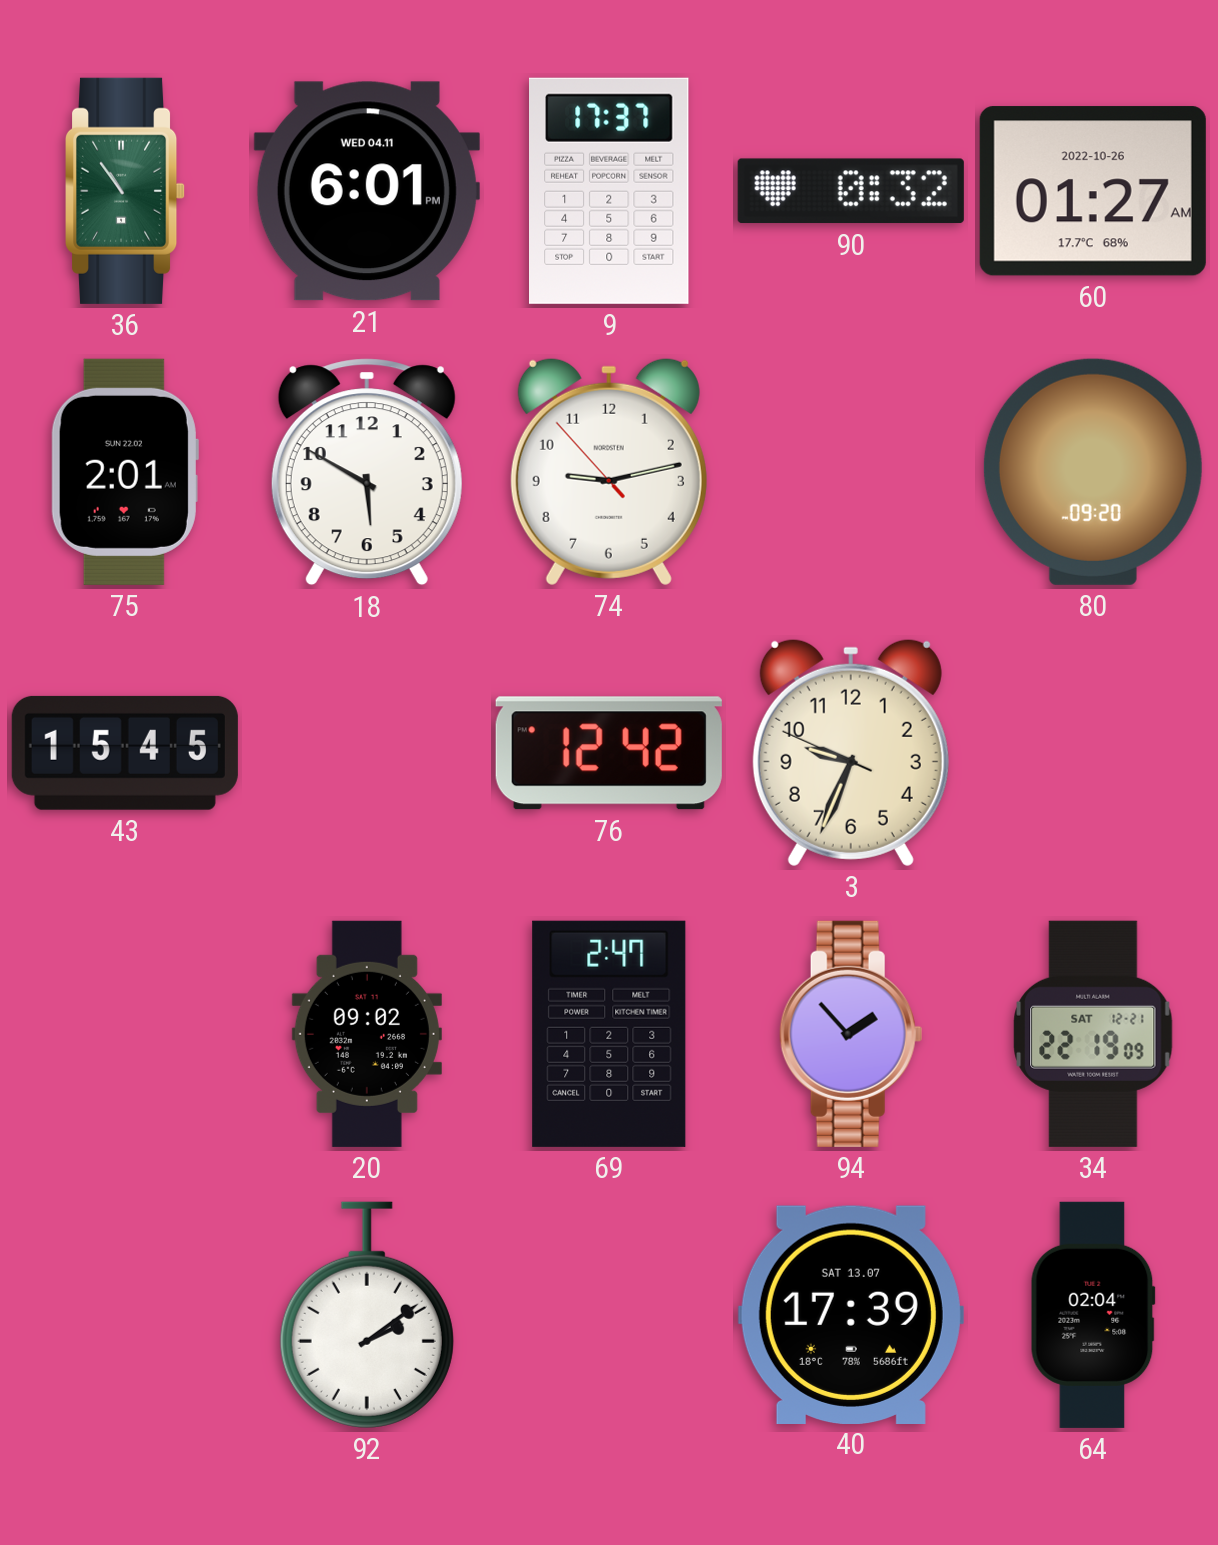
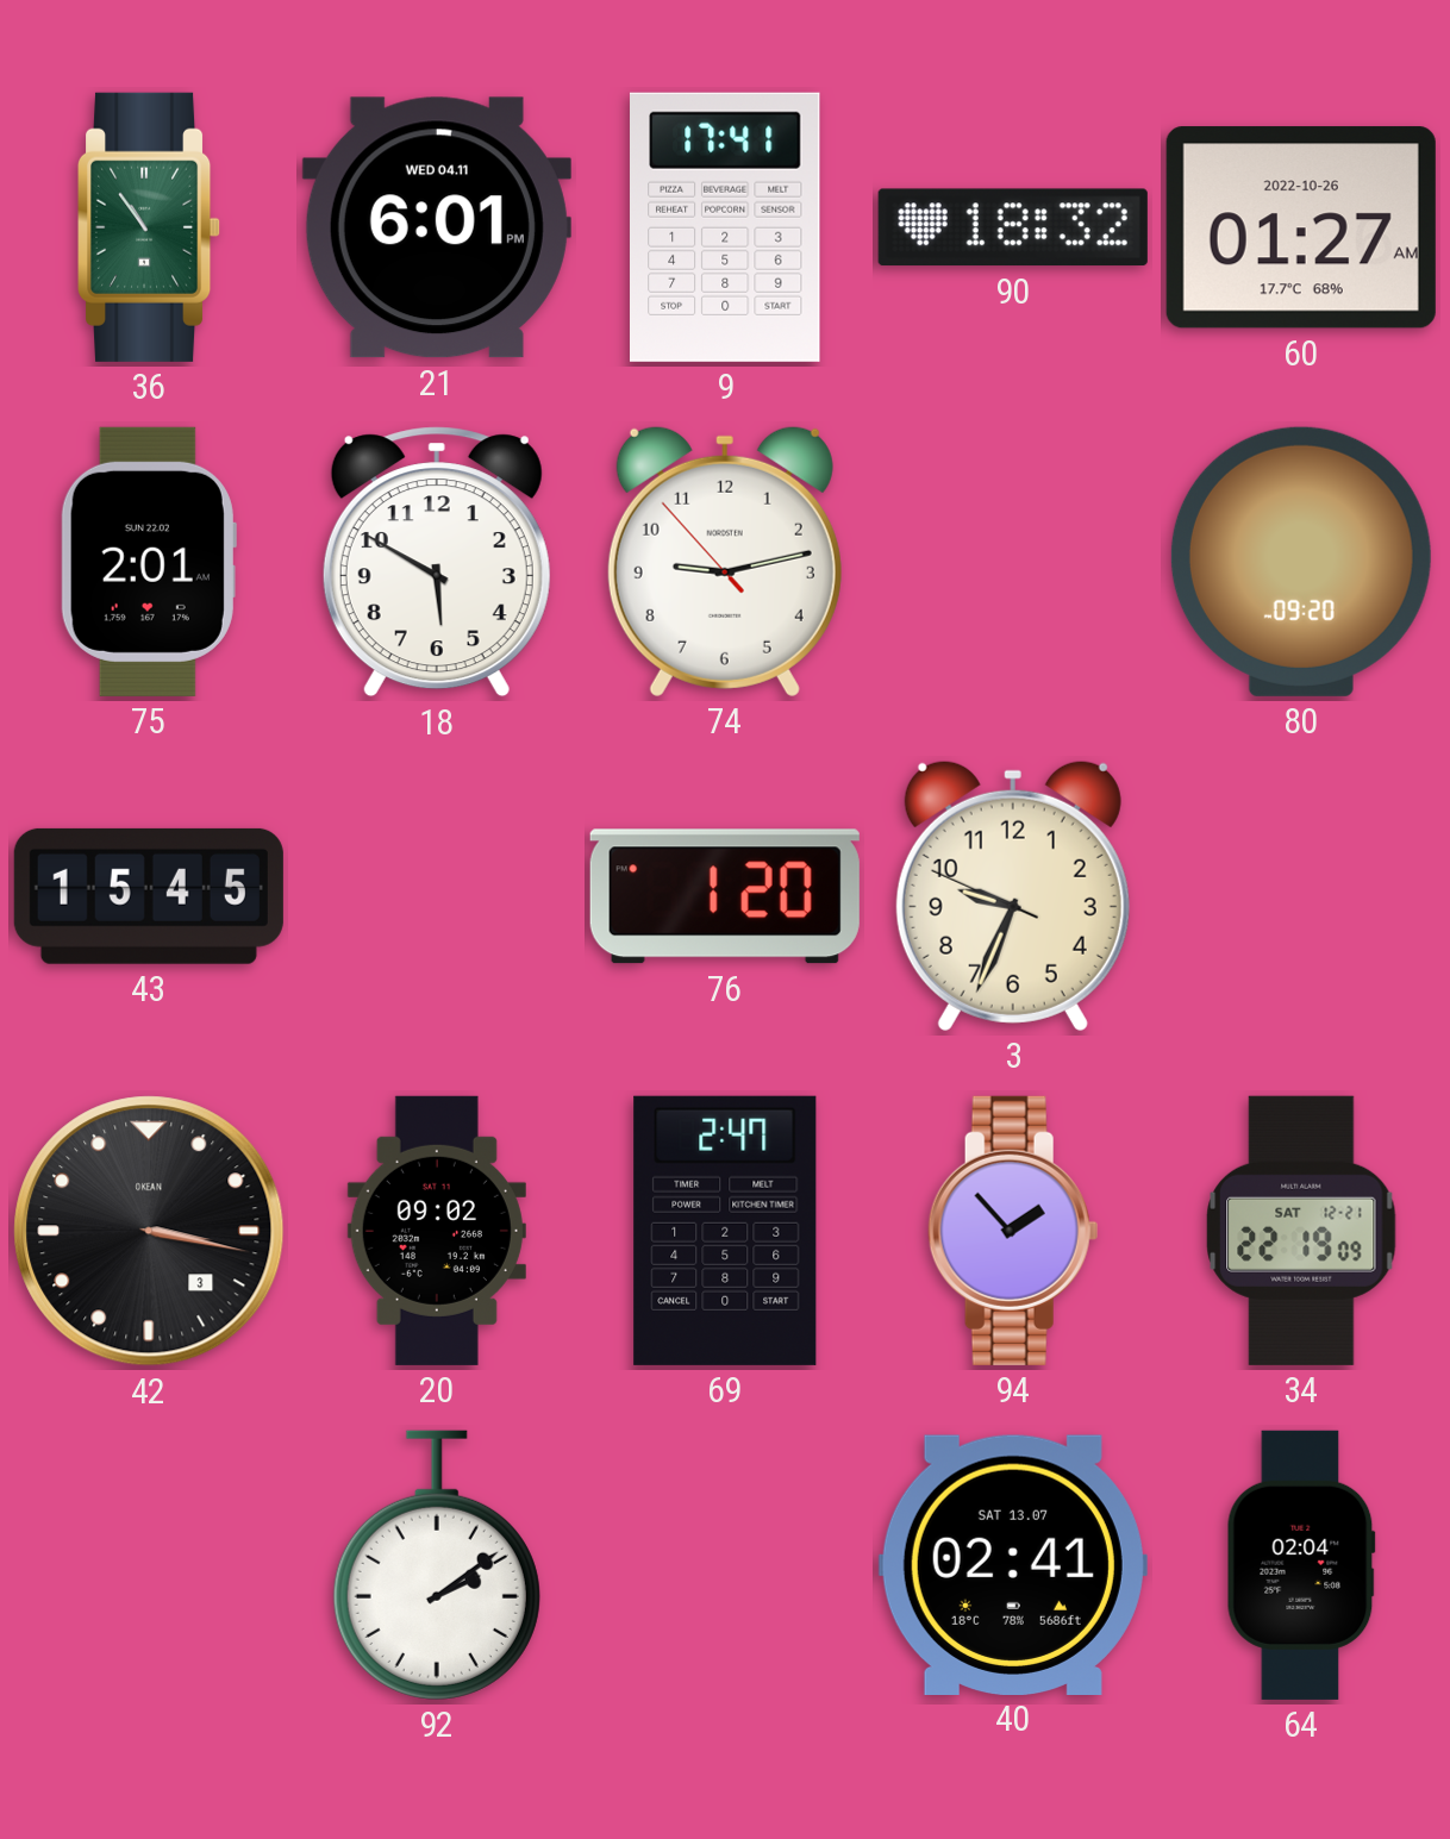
9: 17:37 -> 17:41 (726, 227)
90: 0:32 -> 18:32 (1013, 227)
76: 12:42 -> 1:20 (725, 896)
42: none -> 3:17 (149, 1231)
40: 17:39 -> 02:41 (1013, 1564)
